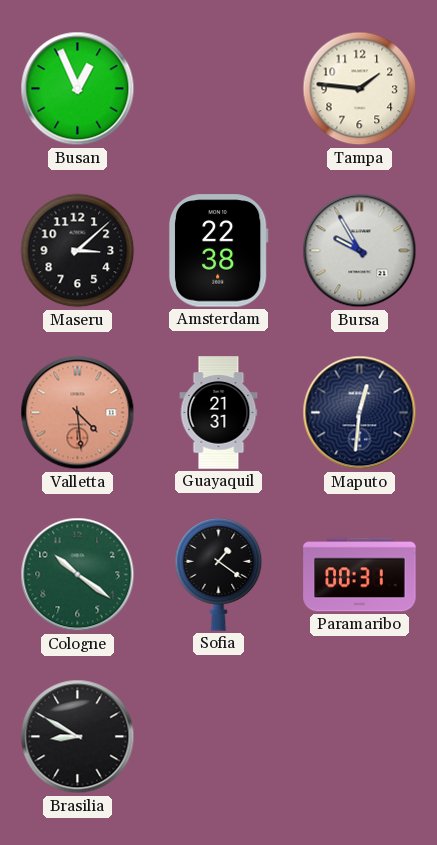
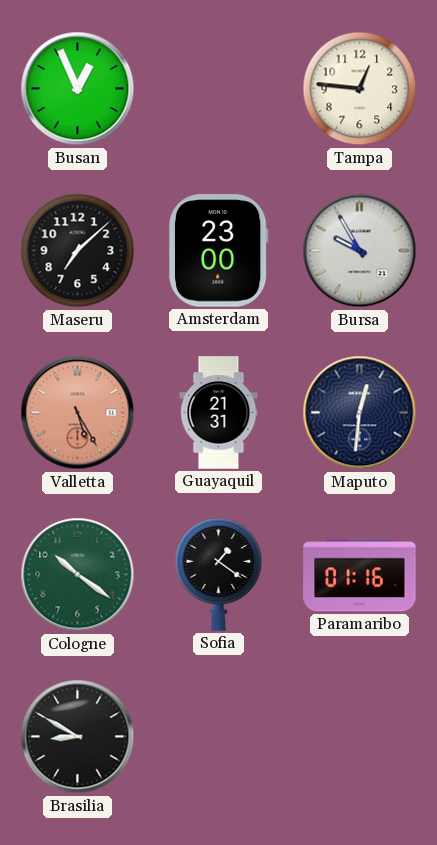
Tampa: 1:46 -> 12:46 (360, 89)
Maseru: 3:08 -> 7:08 (78, 251)
Amsterdam: 22:38 -> 23:00 (218, 251)
Valletta: 4:29 -> 5:25 (78, 413)
Paramaribo: 00:31 -> 01:16 (360, 575)
